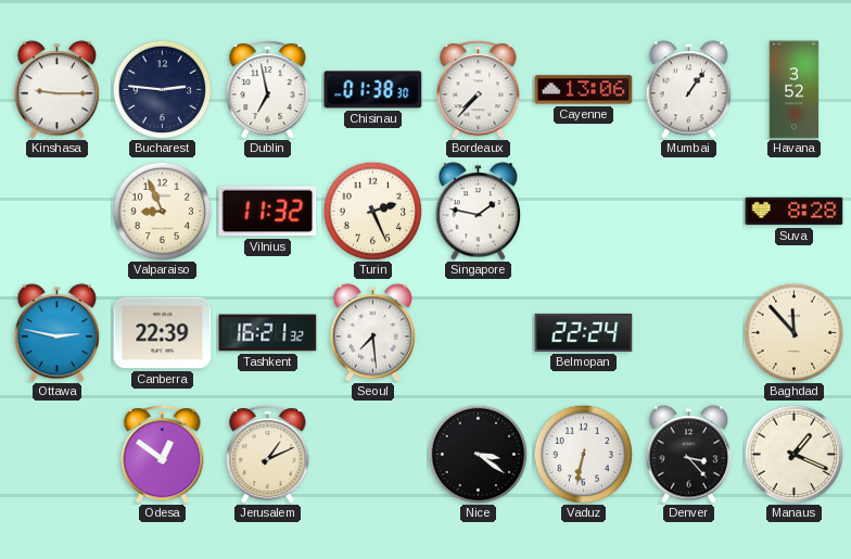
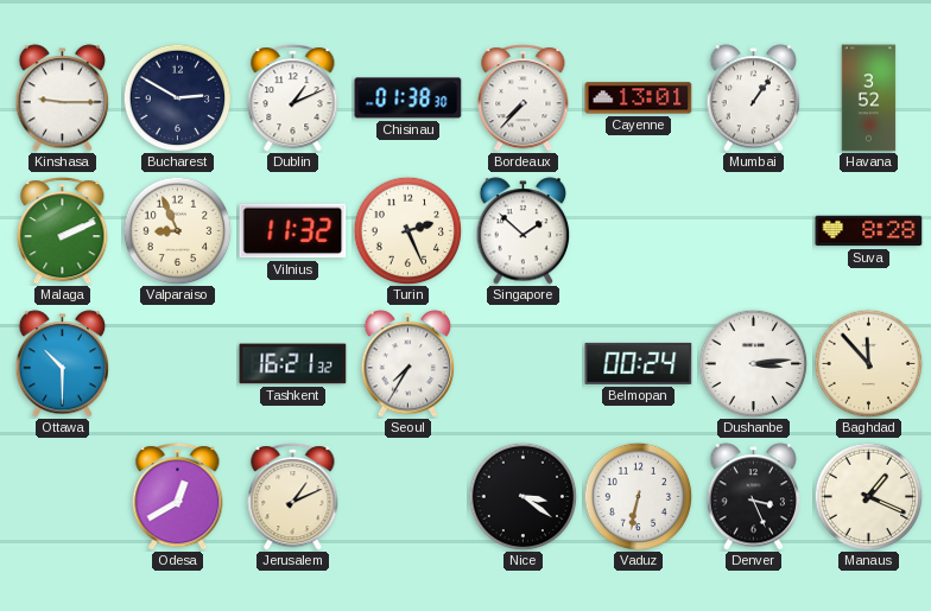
Bucharest: 2:46 -> 2:50 (177, 97)
Dublin: 6:58 -> 1:11 (293, 98)
Cayenne: 13:06 -> 13:01 (639, 98)
Malaga: none -> 2:11 (63, 231)
Singapore: 1:47 -> 1:52 (524, 231)
Ottawa: 2:47 -> 10:30 (63, 364)
Canberra: 22:39 -> none (163, 333)
Seoul: 7:29 -> 7:35 (408, 364)
Belmopan: 22:24 -> 00:24 (639, 363)
Dushanbe: none -> 3:14 (753, 363)
Odesa: 12:51 -> 12:40 (178, 497)
Denver: 3:23 -> 3:26 (754, 497)
